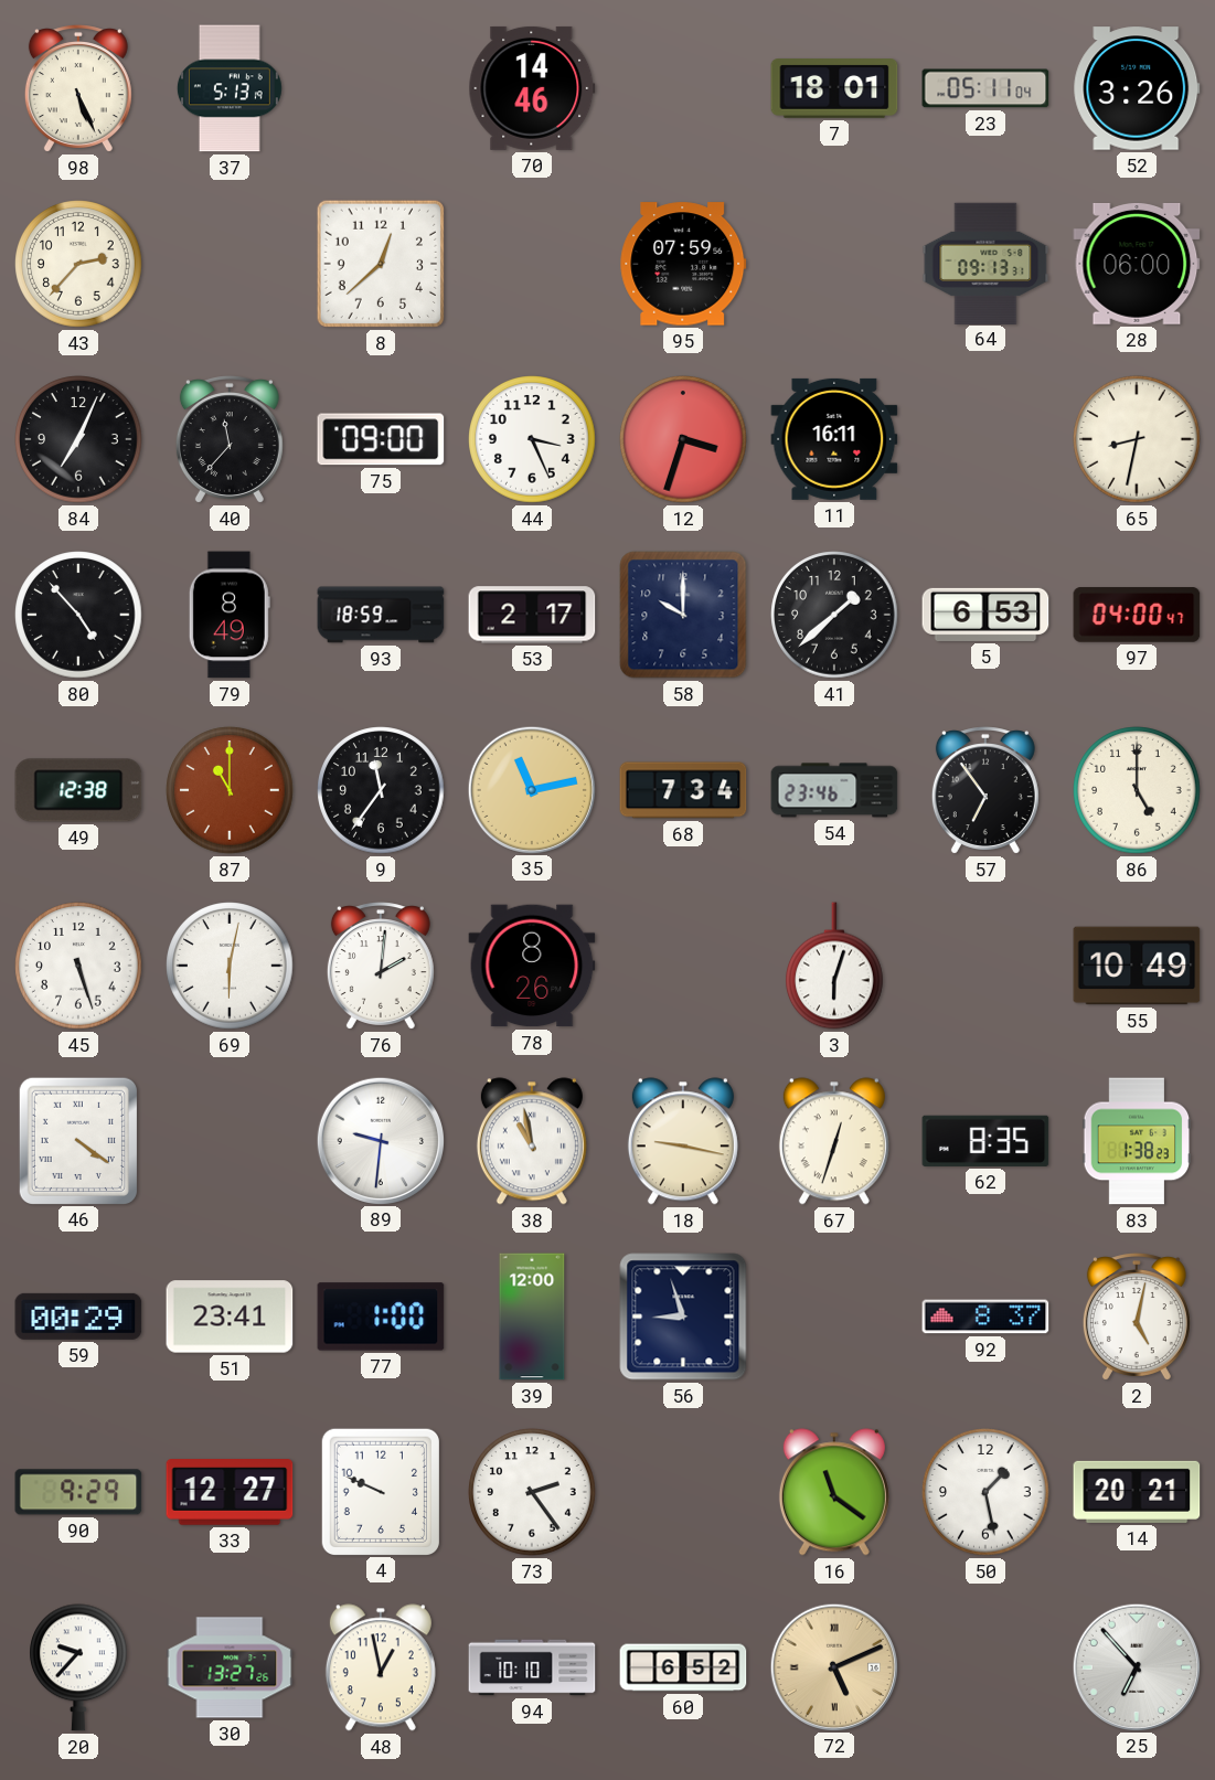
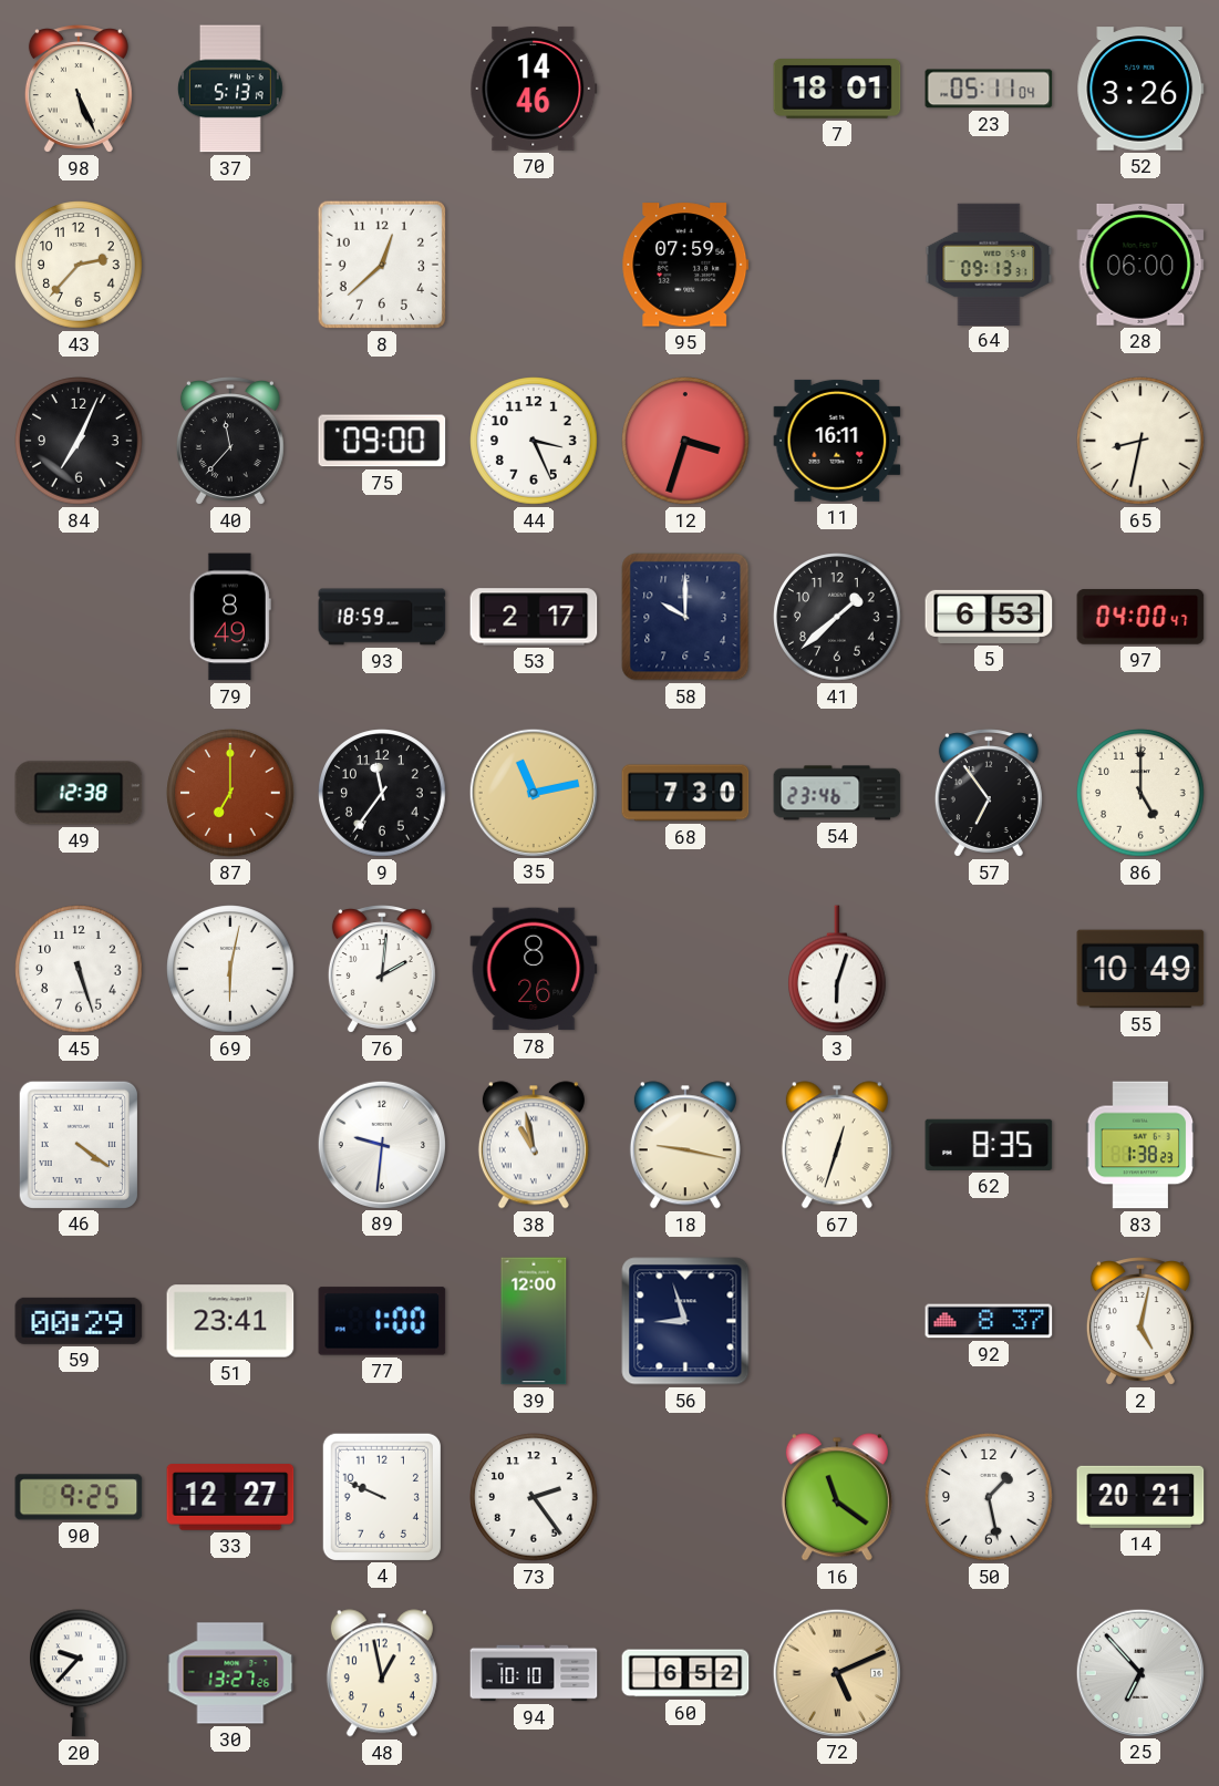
80: 4:53 -> none (78, 615)
87: 11:00 -> 7:00 (230, 793)
68: 7:34 -> 7:30 (685, 793)
90: 9:29 -> 9:25 (79, 1497)
